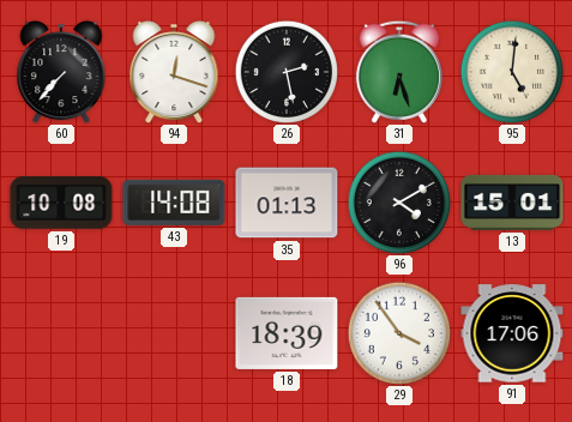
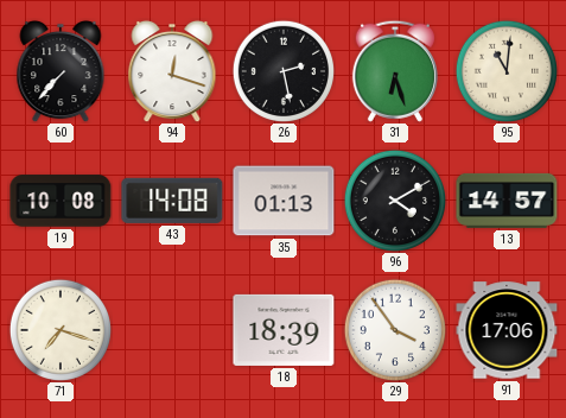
95: 5:01 -> 11:01 (505, 70)
13: 15:01 -> 14:57 (507, 201)
71: none -> 7:18 (59, 329)
